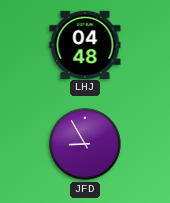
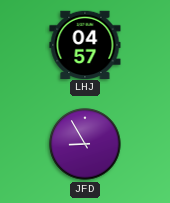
LHJ: 04:48 -> 04:57 (85, 44)
